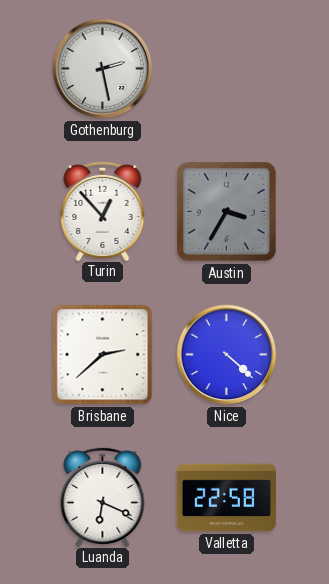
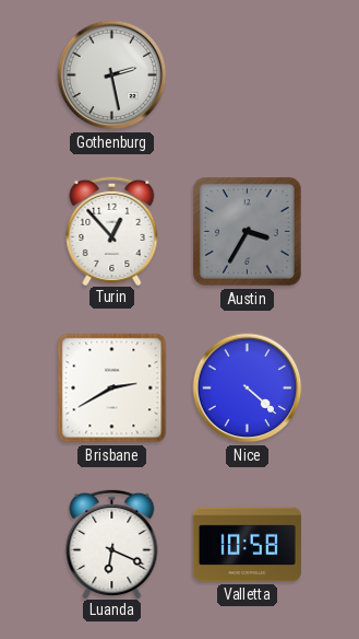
Brisbane: 2:38 -> 2:40 (112, 388)
Valletta: 22:58 -> 10:58 (247, 545)
